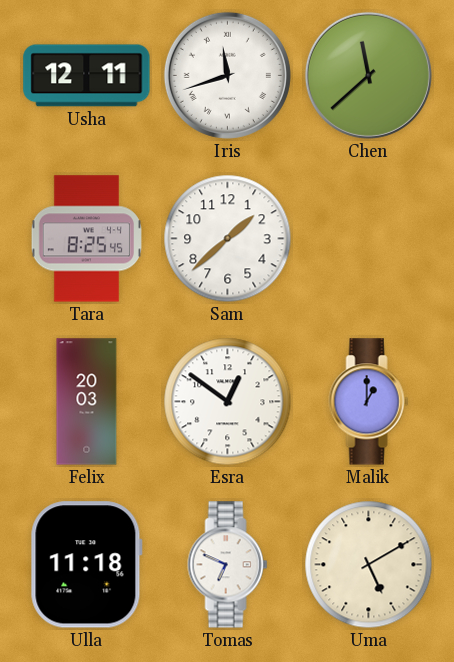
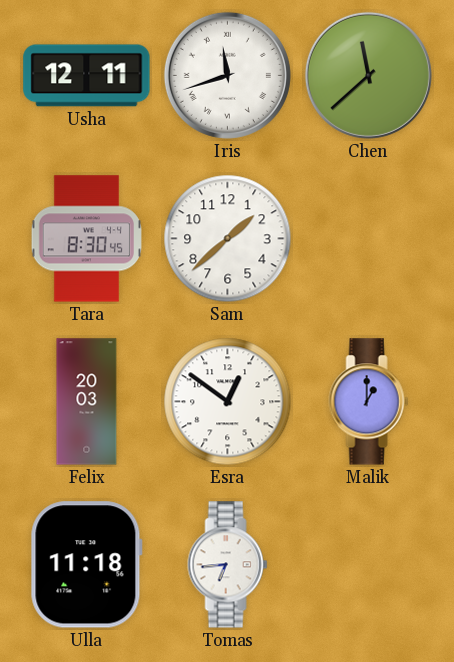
Tara: 8:25 -> 8:30 (86, 239)
Tomas: 6:49 -> 6:44 (228, 565)
Uma: 5:10 -> none (369, 565)
